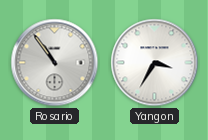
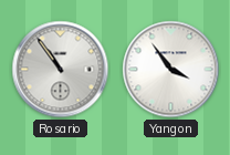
Yangon: 3:35 -> 3:54 (171, 70)
